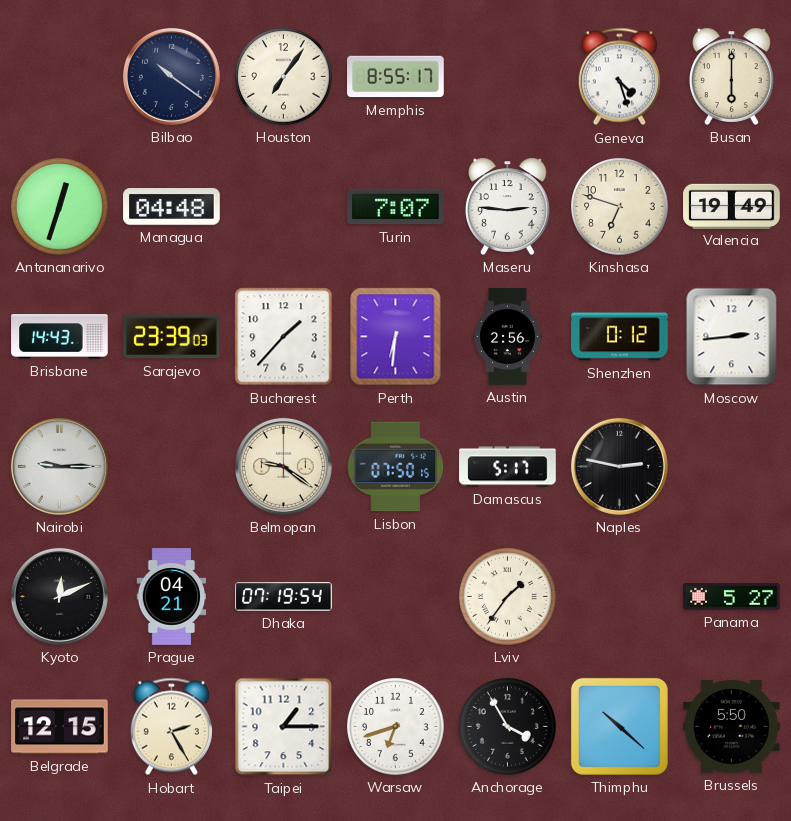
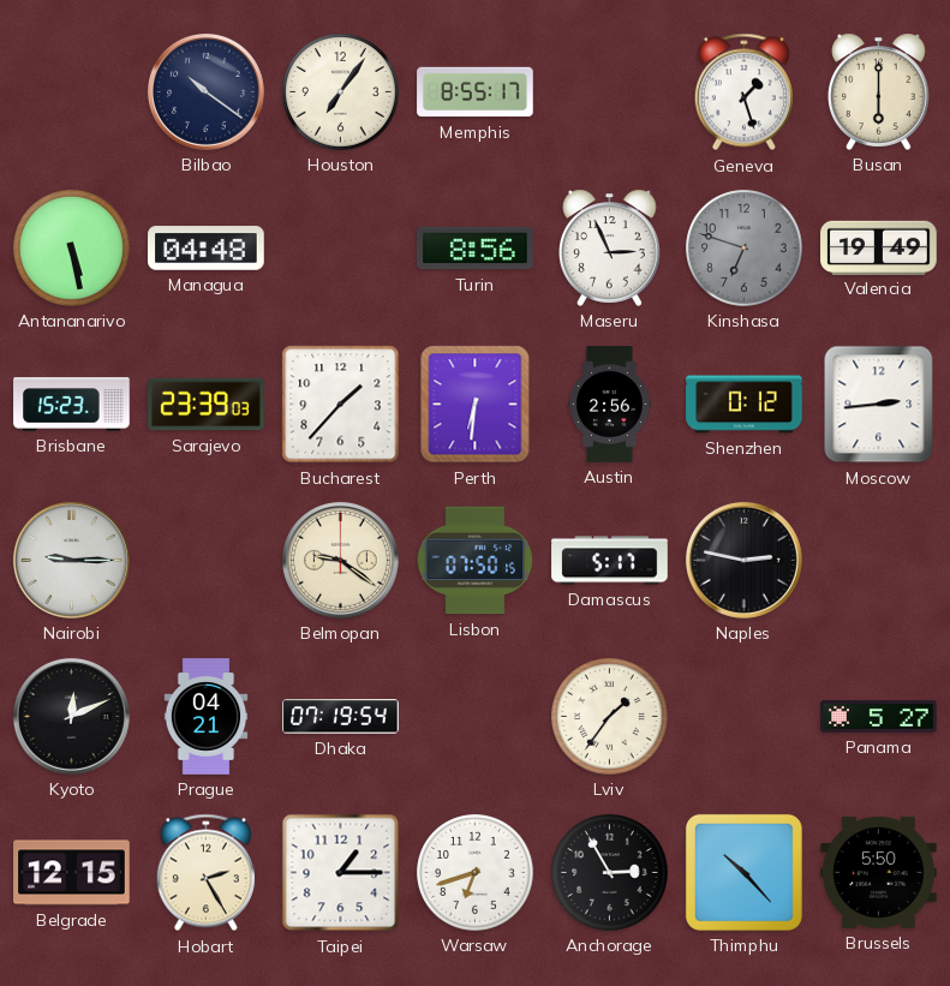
Geneva: 4:27 -> 1:27 (743, 92)
Antananarivo: 12:33 -> 5:28 (72, 249)
Turin: 7:07 -> 8:56 (476, 249)
Maseru: 2:46 -> 2:56 (610, 247)
Kinshasa dial: cream -> grey (745, 249)
Brisbane: 14:43 -> 15:23 (72, 405)
Anchorage: 3:55 -> 2:55 (610, 873)
Thimphu: 10:22 -> 10:23 (743, 872)
